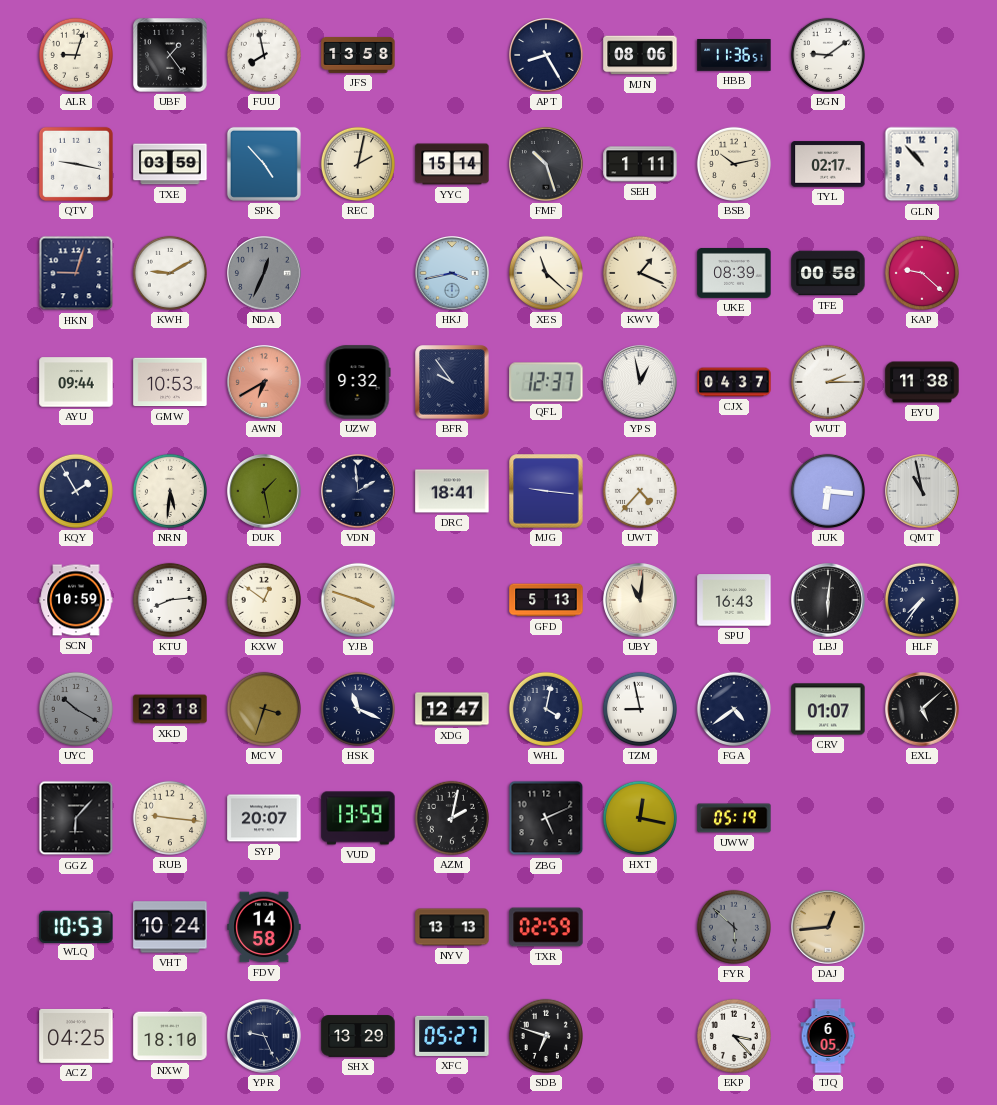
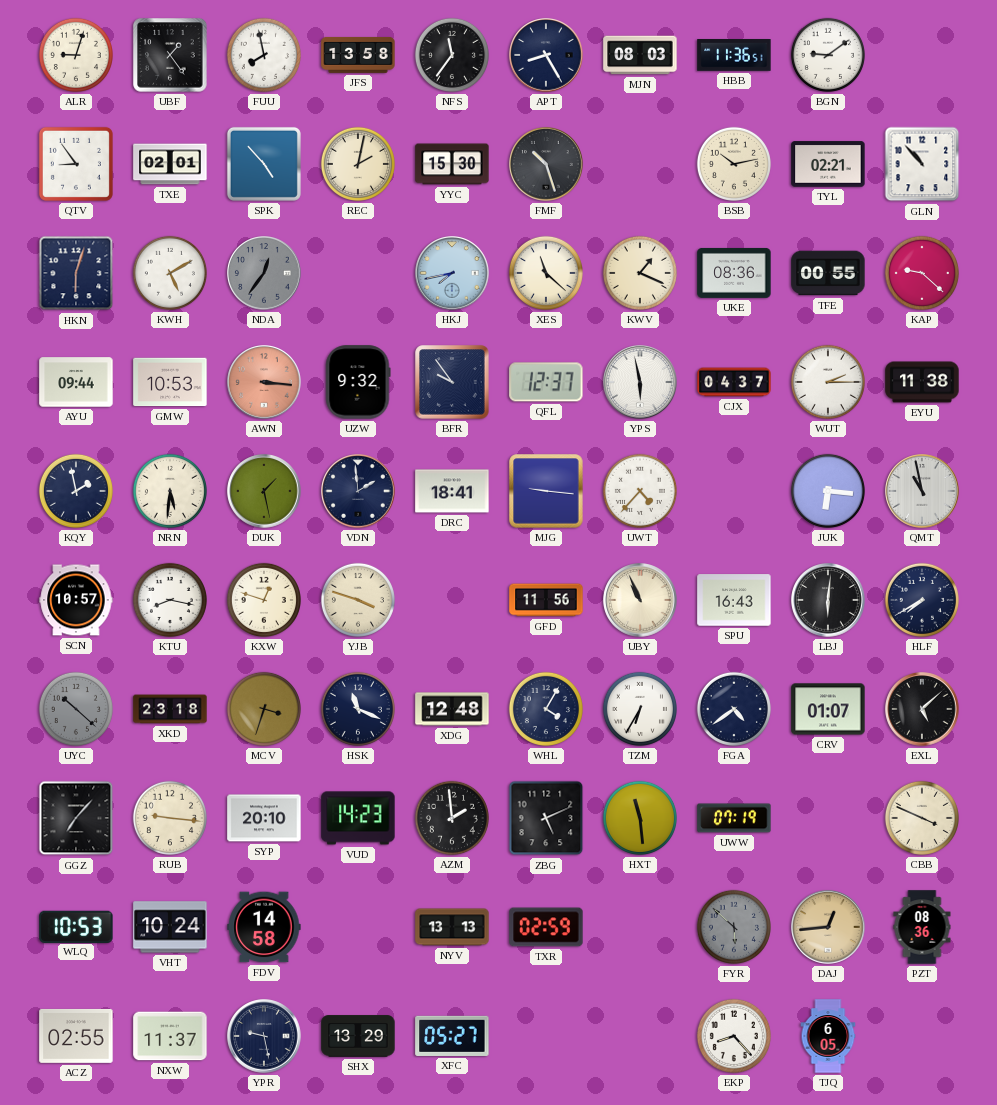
NFS: none -> 11:36 (452, 55)
MJN: 08:06 -> 08:03 (640, 55)
QTV: 9:17 -> 8:54 (76, 164)
TXE: 03:59 -> 02:01 (170, 164)
YYC: 15:14 -> 15:30 (452, 164)
SEH: 1:11 -> none (640, 164)
TYL: 02:17 -> 02:21 (828, 164)
HKN: 9:03 -> 6:03 (76, 273)
KWH: 9:10 -> 5:10 (170, 273)
NDA: 12:34 -> 12:36 (264, 273)
HKJ: 3:43 -> 7:43 (452, 273)
UKE: 08:39 -> 08:36 (734, 273)
TFE: 00:58 -> 00:55 (828, 273)
AWN: 6:40 -> 3:16 (264, 382)
YPS: 12:58 -> 5:58 (640, 382)
KQY: 1:55 -> 1:58 (76, 491)
SCN: 10:59 -> 10:57 (76, 600)
KTU: 8:14 -> 8:17 (170, 600)
KXW: 12:51 -> 12:48 (264, 600)
GFD: 5:13 -> 11:56 (546, 600)
UBY: 11:01 -> 10:56 (640, 600)
HLF: 7:36 -> 7:40 (922, 600)
UYC: 10:20 -> 10:22 (76, 709)
XDG: 12:47 -> 12:48 (452, 709)
WHL: 4:02 -> 4:05 (546, 709)
TZM: 8:58 -> 6:35 (640, 709)
GGZ: 6:07 -> 7:07 (76, 818)
SYP: 20:07 -> 20:10 (264, 818)
VUD: 13:59 -> 14:23 (358, 818)
AZM: 2:02 -> 1:59 (452, 818)
HXT: 12:17 -> 11:29 (640, 818)
UWW: 05:19 -> 07:19 (734, 818)
CBB: none -> 3:49 (922, 818)
PZT: none -> 08:36 (922, 927)
ACZ: 04:25 -> 02:55 (76, 1036)
NXW: 18:10 -> 11:37 (170, 1036)
YPR: 9:26 -> 9:28 (264, 1036)
SDB: 6:48 -> none (546, 1036)
EKP: 3:23 -> 8:23 (734, 1036)
